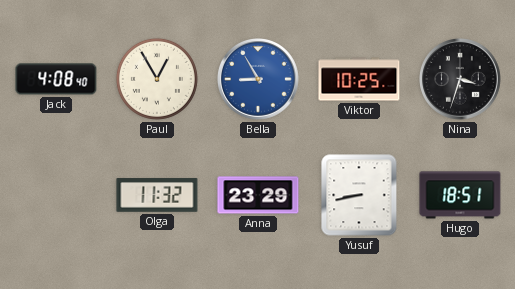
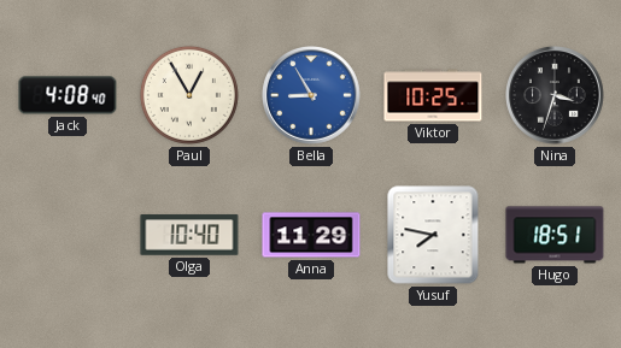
Olga: 11:32 -> 10:40 (189, 235)
Anna: 23:29 -> 11:29 (311, 235)
Yusuf: 8:43 -> 7:47 (433, 235)
